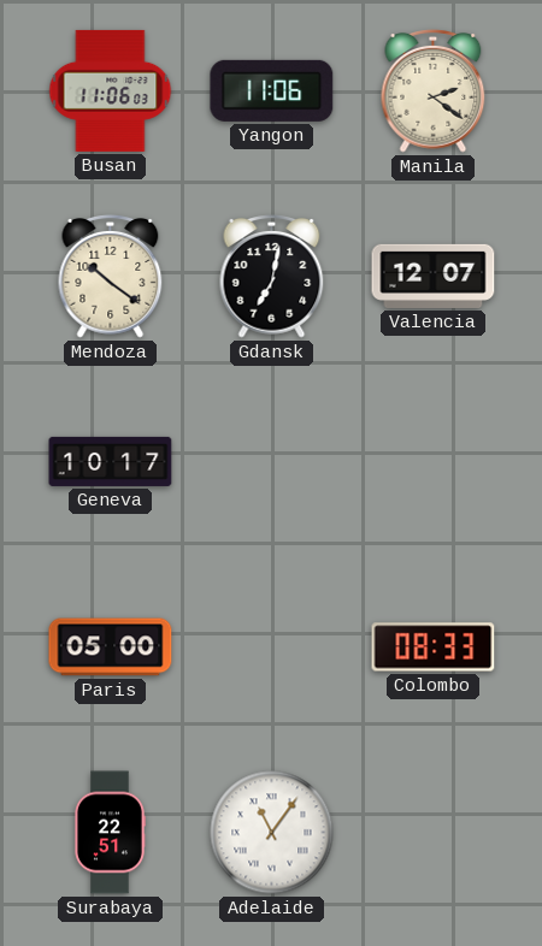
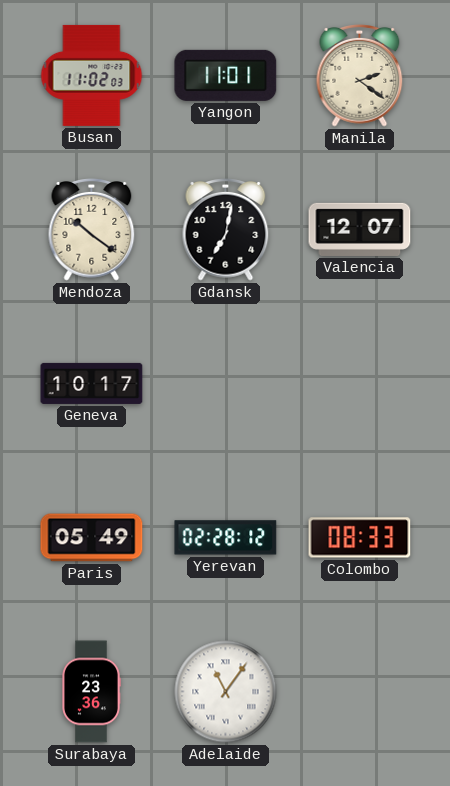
Busan: 11:06 -> 11:02 (92, 75)
Yangon: 11:06 -> 11:01 (226, 75)
Paris: 05:00 -> 05:49 (92, 538)
Yerevan: none -> 02:28 (226, 538)
Surabaya: 22:51 -> 23:36 (91, 692)
